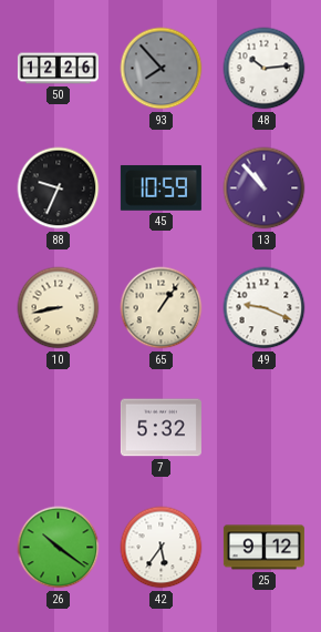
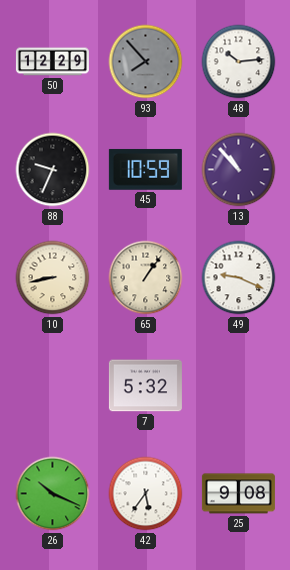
50: 12:26 -> 12:29 (52, 62)
26: 10:21 -> 10:19 (53, 494)
25: 9:12 -> 9:08 (238, 494)
